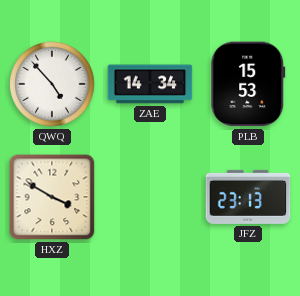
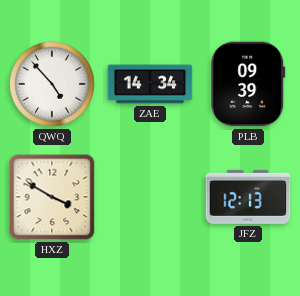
PLB: 15:53 -> 09:39 (248, 84)
JFZ: 23:13 -> 12:13 (248, 197)
